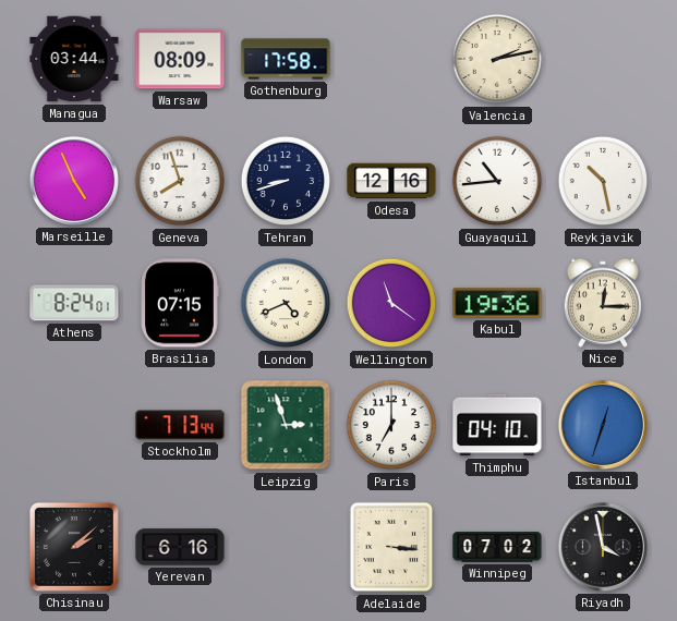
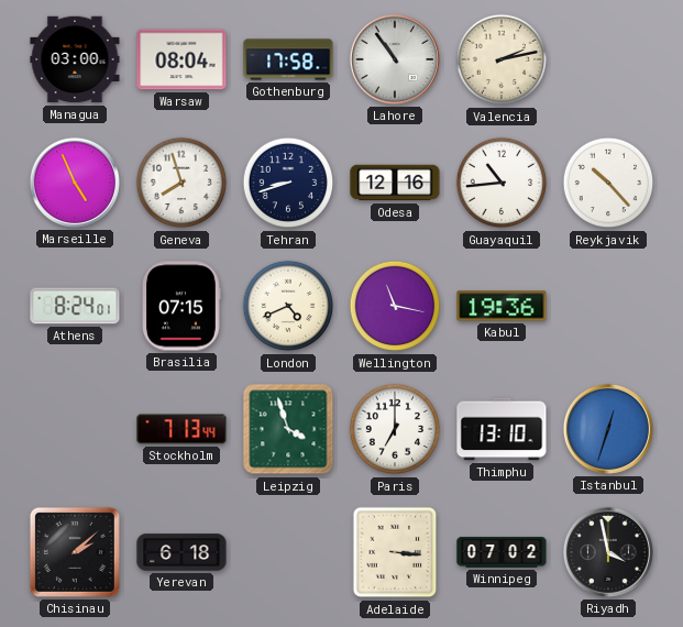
Managua: 03:44 -> 03:00 (75, 59)
Warsaw: 08:09 -> 08:04 (181, 59)
Lahore: none -> 10:54 (395, 59)
Reykjavik: 10:28 -> 10:23 (608, 183)
Wellington: 11:21 -> 11:17 (395, 306)
Nice: 12:15 -> none (602, 303)
Leipzig: 2:57 -> 3:57 (288, 429)
Thimphu: 04:10 -> 13:10 (502, 429)
Yerevan: 6:16 -> 6:18 (181, 552)
